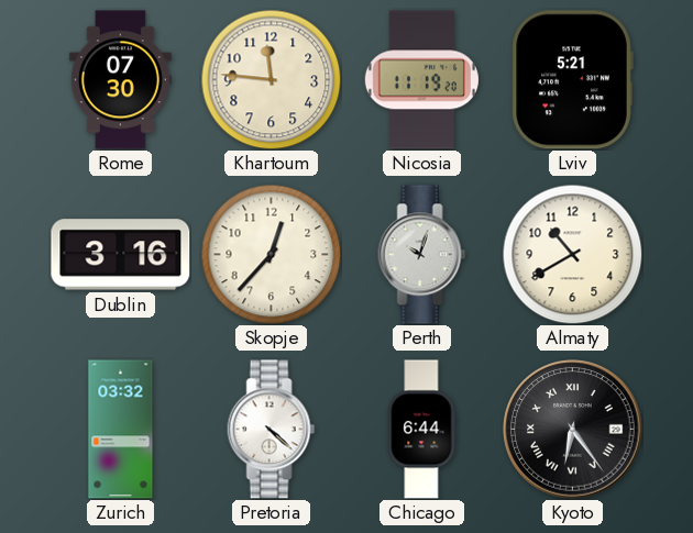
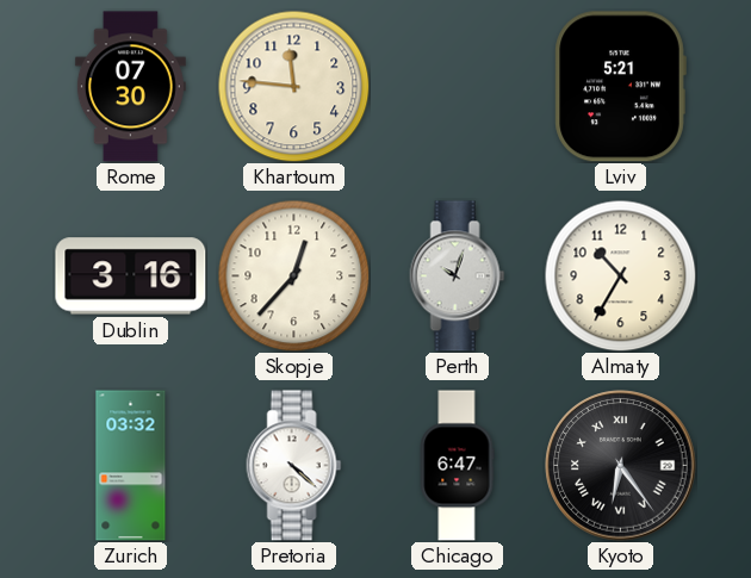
Nicosia: 11:19 -> none (421, 80)
Almaty: 10:40 -> 10:35 (620, 275)
Chicago: 6:44 -> 6:47 (457, 466)
